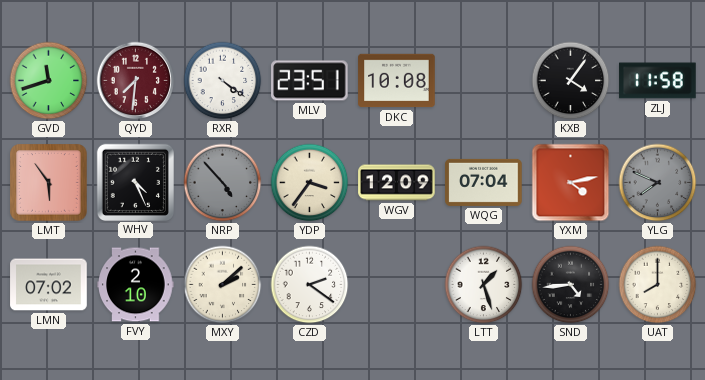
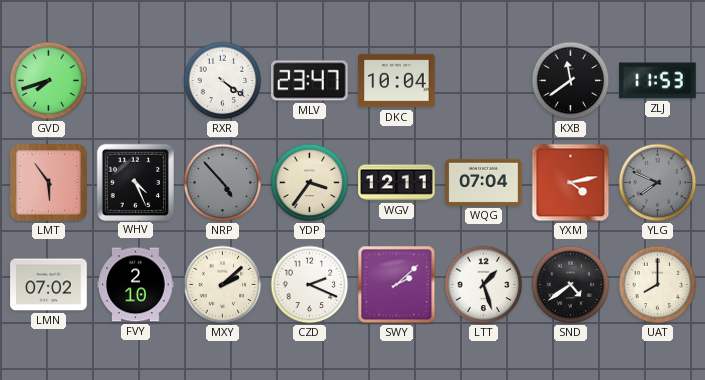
GVD: 11:42 -> 7:42 (49, 81)
QYD: 7:31 -> none (136, 81)
MLV: 23:51 -> 23:47 (310, 81)
DKC: 10:08 -> 10:04 (397, 81)
KXB: 4:06 -> 11:39 (571, 81)
ZLJ: 11:58 -> 11:53 (658, 81)
WGV: 12:09 -> 12:11 (397, 183)
CZD: 2:21 -> 2:19 (310, 285)
SWY: none -> 2:08 (397, 285)
SND: 4:44 -> 4:39 (571, 285)
